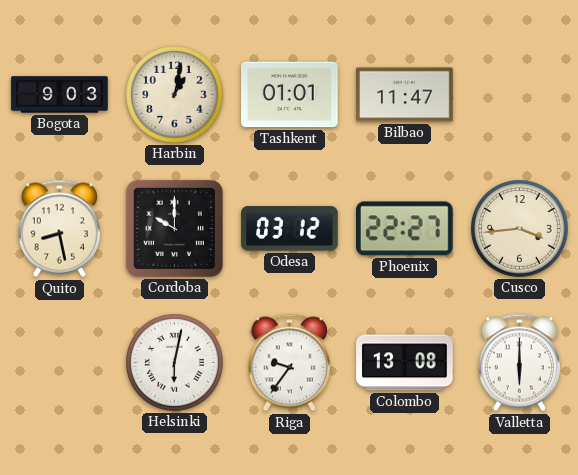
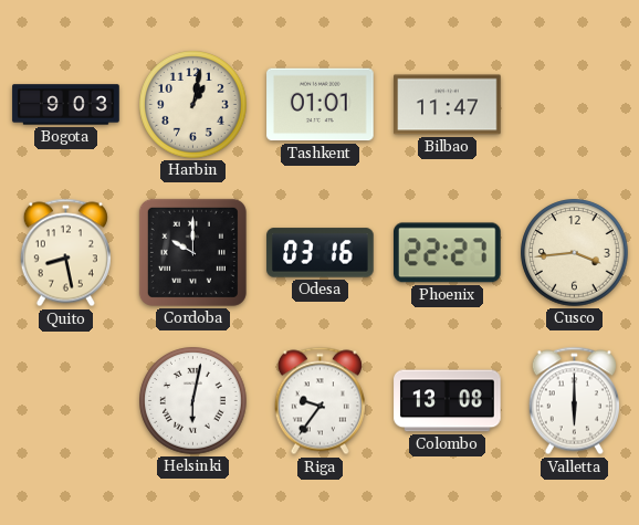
Odesa: 03:12 -> 03:16 (321, 253)
